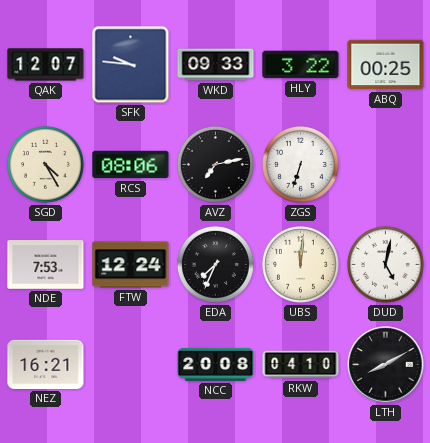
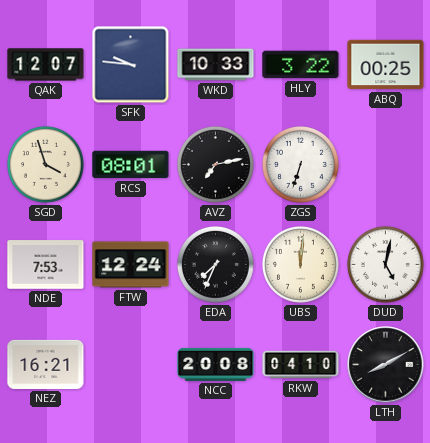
WKD: 09:33 -> 10:33 (216, 65)
SGD: 4:25 -> 3:57 (45, 164)
RCS: 08:06 -> 08:01 (131, 165)
